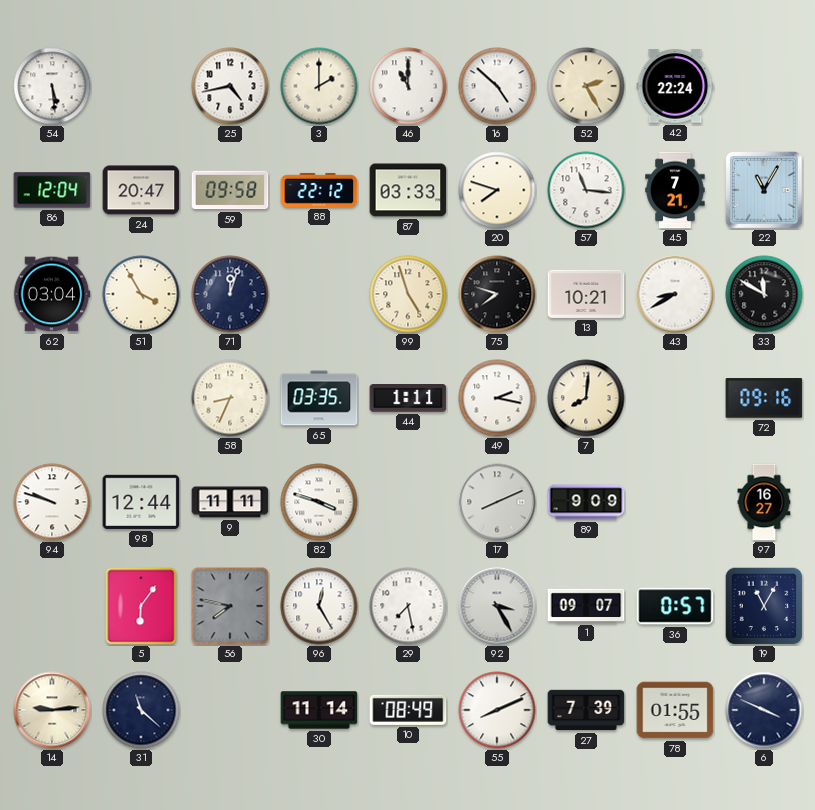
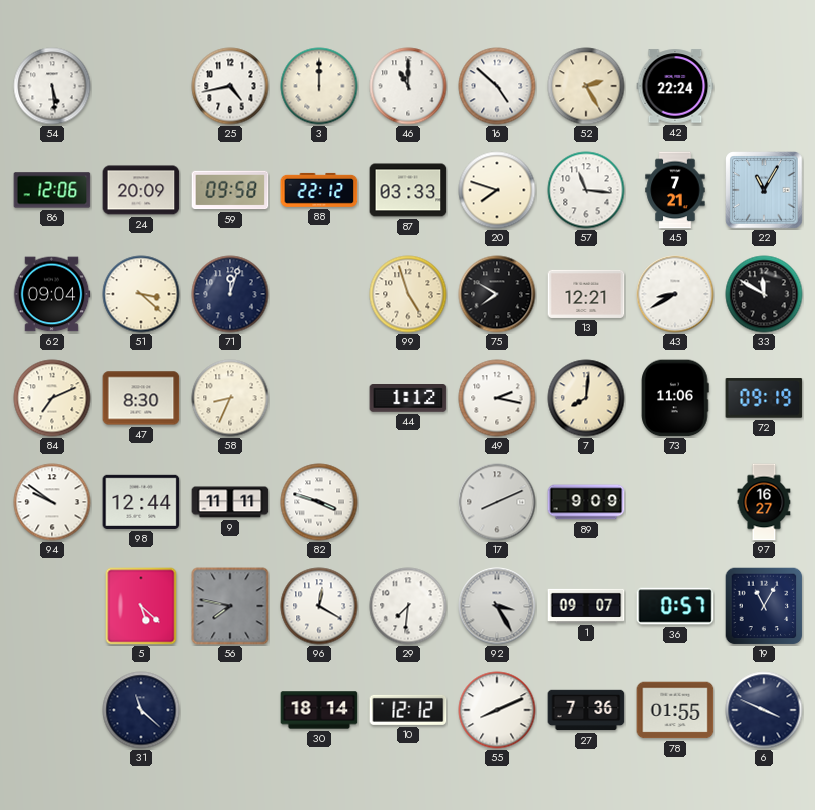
3: 2:00 -> 12:00 (319, 86)
86: 12:04 -> 12:06 (52, 190)
24: 20:47 -> 20:09 (141, 190)
62: 03:04 -> 09:04 (52, 294)
51: 3:55 -> 3:22 (141, 294)
75: 7:48 -> 7:50 (497, 294)
13: 10:21 -> 12:21 (586, 294)
84: none -> 7:11 (52, 398)
47: none -> 8:30 (141, 398)
65: 03:35 -> none (319, 398)
44: 1:11 -> 1:12 (408, 399)
73: none -> 11:06 (675, 398)
72: 09:16 -> 09:19 (764, 398)
94: 9:48 -> 9:51 (52, 502)
5: 6:06 -> 5:22 (141, 606)
96: 12:25 -> 12:20 (319, 606)
29: 7:28 -> 7:31 (408, 606)
14: 9:14 -> none (52, 710)
30: 11:14 -> 18:14 (319, 710)
10: 08:49 -> 12:12 (408, 710)
27: 7:39 -> 7:36 (586, 710)
